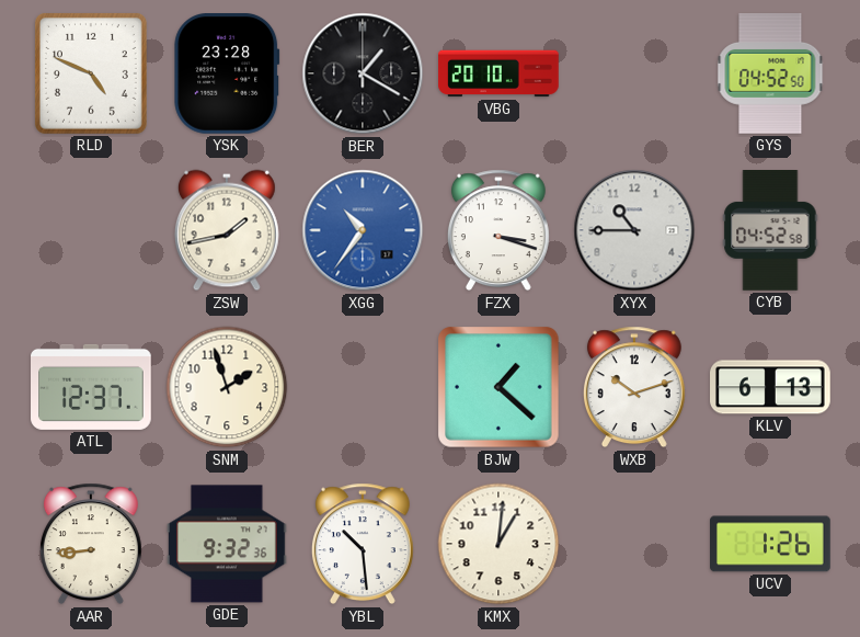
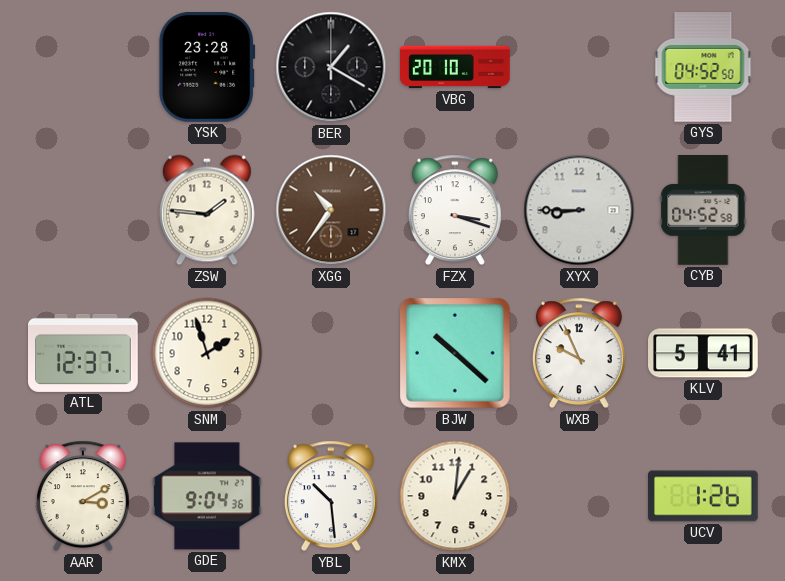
RLD: 4:49 -> none (91, 73)
ZSW: 1:43 -> 1:46 (207, 210)
XGG dial: blue -> brown (331, 210)
XYX: 10:45 -> 8:45 (579, 210)
BJW: 1:22 -> 10:22 (455, 353)
WXB: 10:12 -> 9:56 (579, 353)
KLV: 6:13 -> 5:41 (704, 353)
AAR: 8:44 -> 3:10 (83, 496)
GDE: 9:32 -> 9:04 (208, 496)
